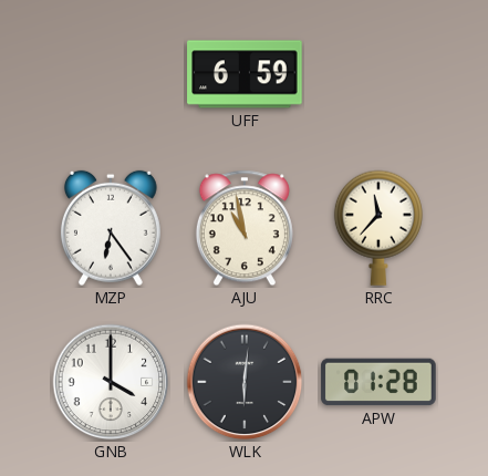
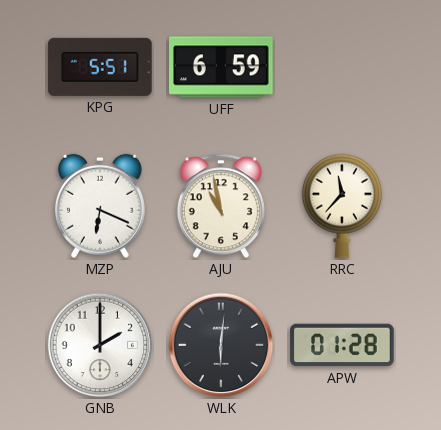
KPG: none -> 5:51 (100, 67)
MZP: 6:24 -> 6:19 (100, 206)
GNB: 4:00 -> 2:00 (100, 345)
